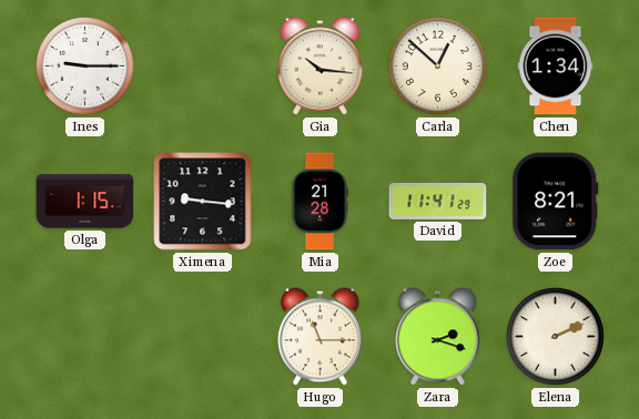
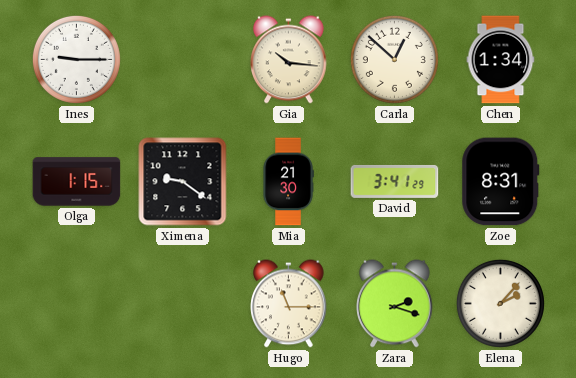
Ximena: 9:16 -> 9:21 (183, 182)
Mia: 21:28 -> 21:30 (288, 182)
David: 11:41 -> 3:41 (395, 181)
Zoe: 8:21 -> 8:31 (501, 182)
Elena: 2:11 -> 2:07 (500, 303)
